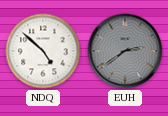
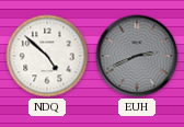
EUH: 2:39 -> 2:41 (137, 56)
